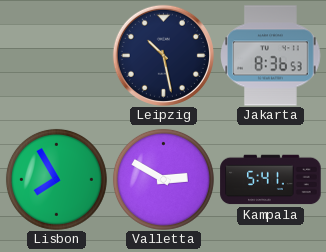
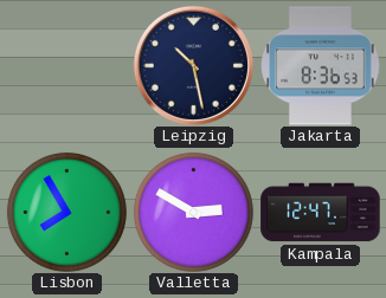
Kampala: 5:41 -> 12:47 (321, 213)
